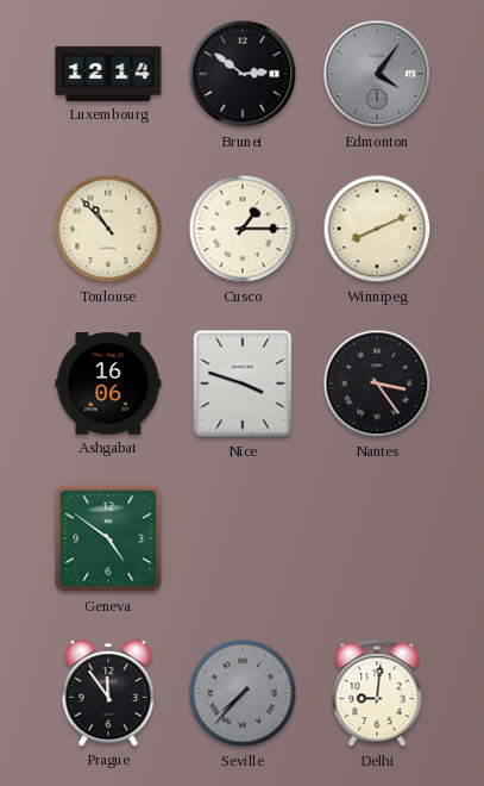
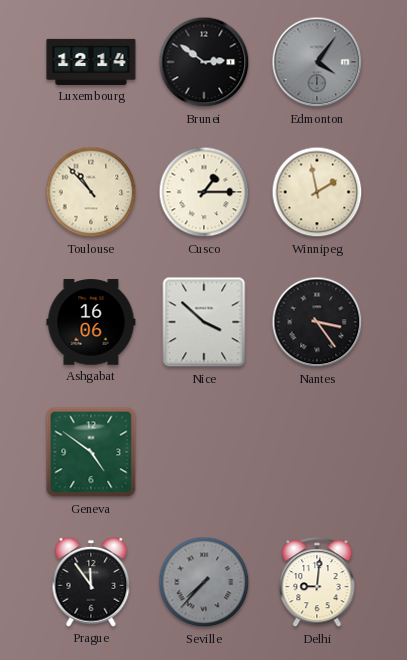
Winnipeg: 8:11 -> 1:58 (317, 192)
Nice: 3:48 -> 3:52 (204, 322)
